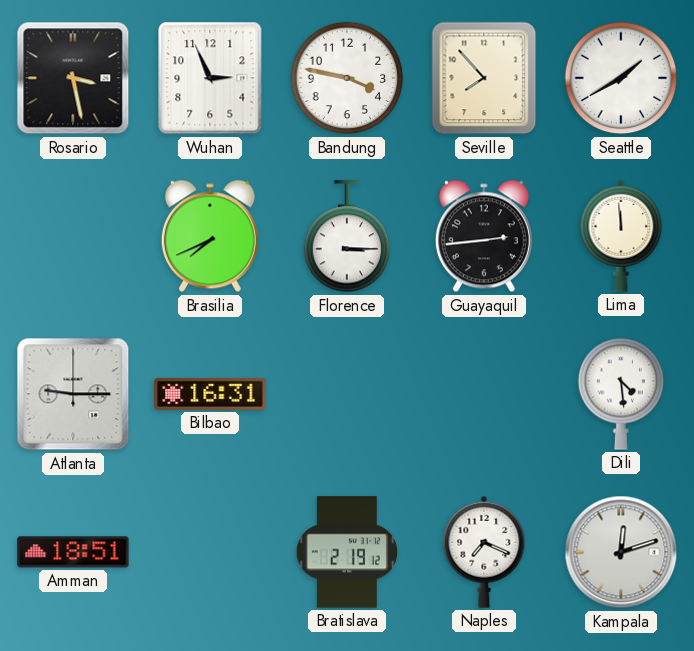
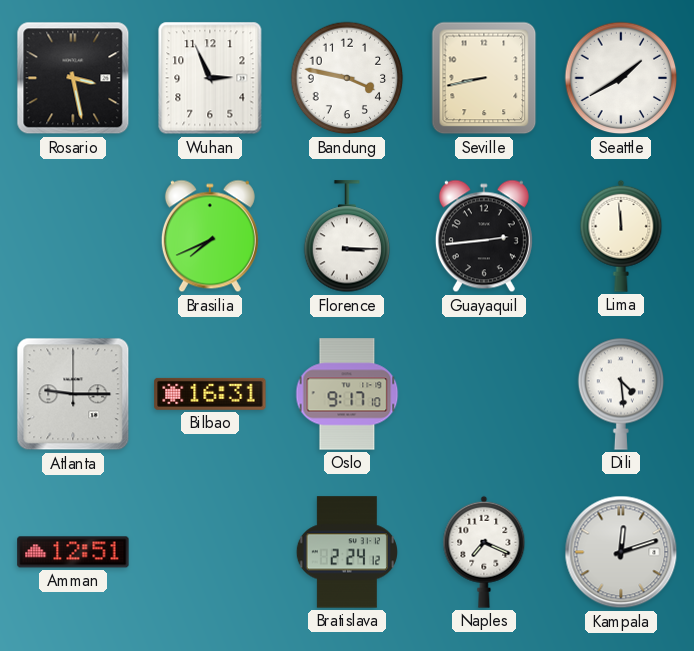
Seville: 7:53 -> 8:43 (484, 78)
Oslo: none -> 9:17 (347, 394)
Amman: 18:51 -> 12:51 (73, 552)
Bratislava: 2:19 -> 2:24 (347, 552)
